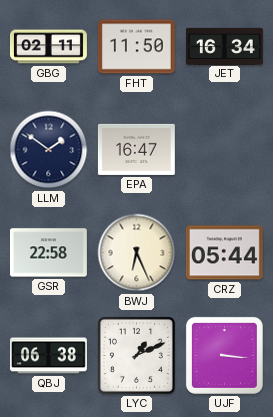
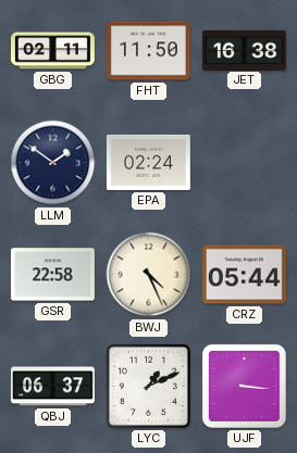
JET: 16:34 -> 16:38 (244, 50)
EPA: 16:47 -> 02:24 (148, 162)
BWJ: 6:26 -> 4:26 (149, 275)
QBJ: 06:38 -> 06:37 (52, 387)
